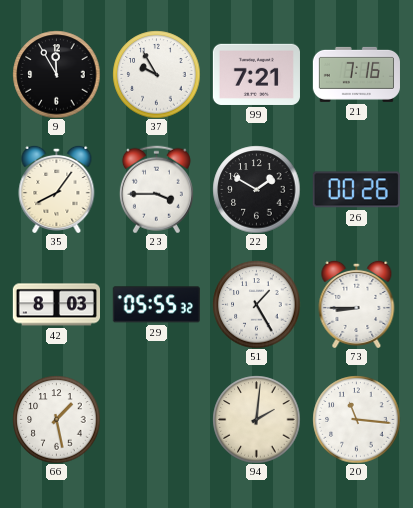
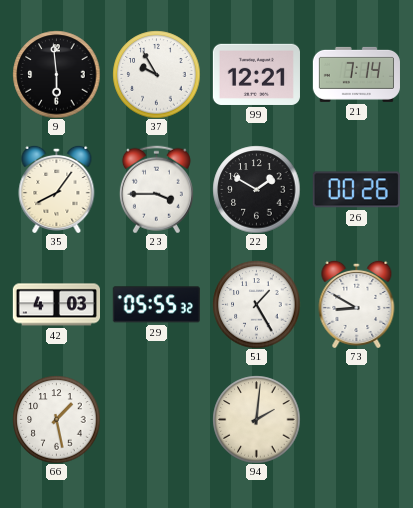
9: 11:55 -> 5:59 (56, 74)
99: 7:21 -> 12:21 (256, 74)
21: 7:16 -> 7:14 (356, 74)
42: 8:03 -> 4:03 (56, 305)
73: 8:45 -> 8:50 (357, 304)
20: 11:16 -> none (356, 419)
